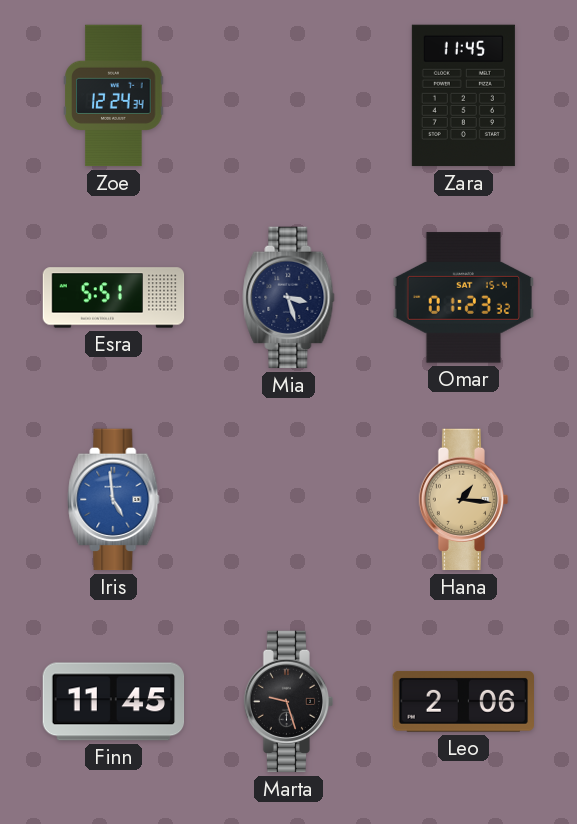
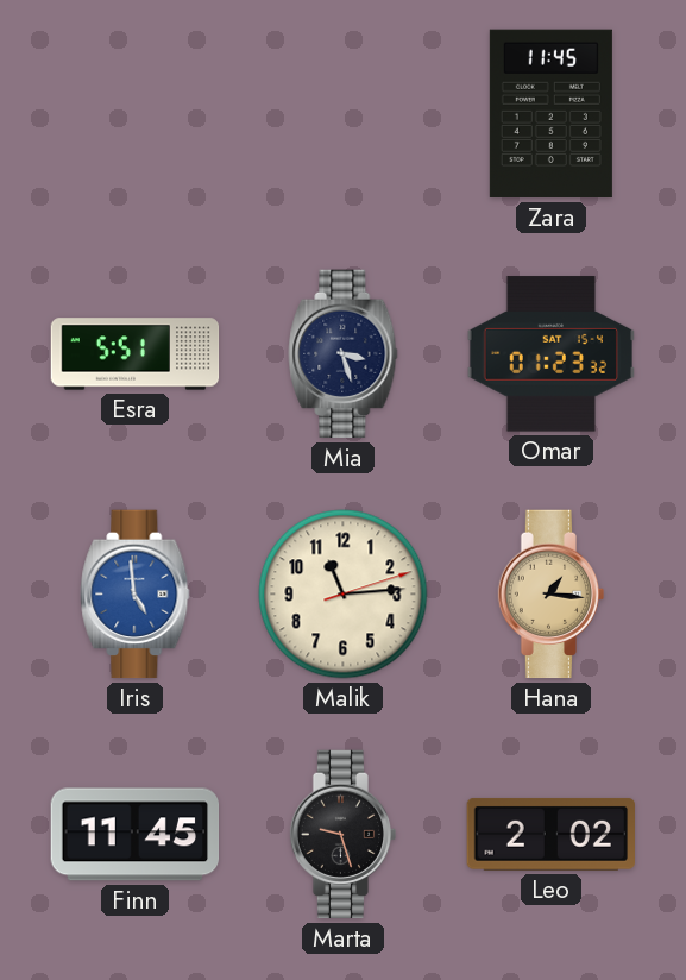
Zoe: 12:24 -> none (114, 96)
Malik: none -> 11:14 (344, 595)
Leo: 2:06 -> 2:02 (550, 834)
